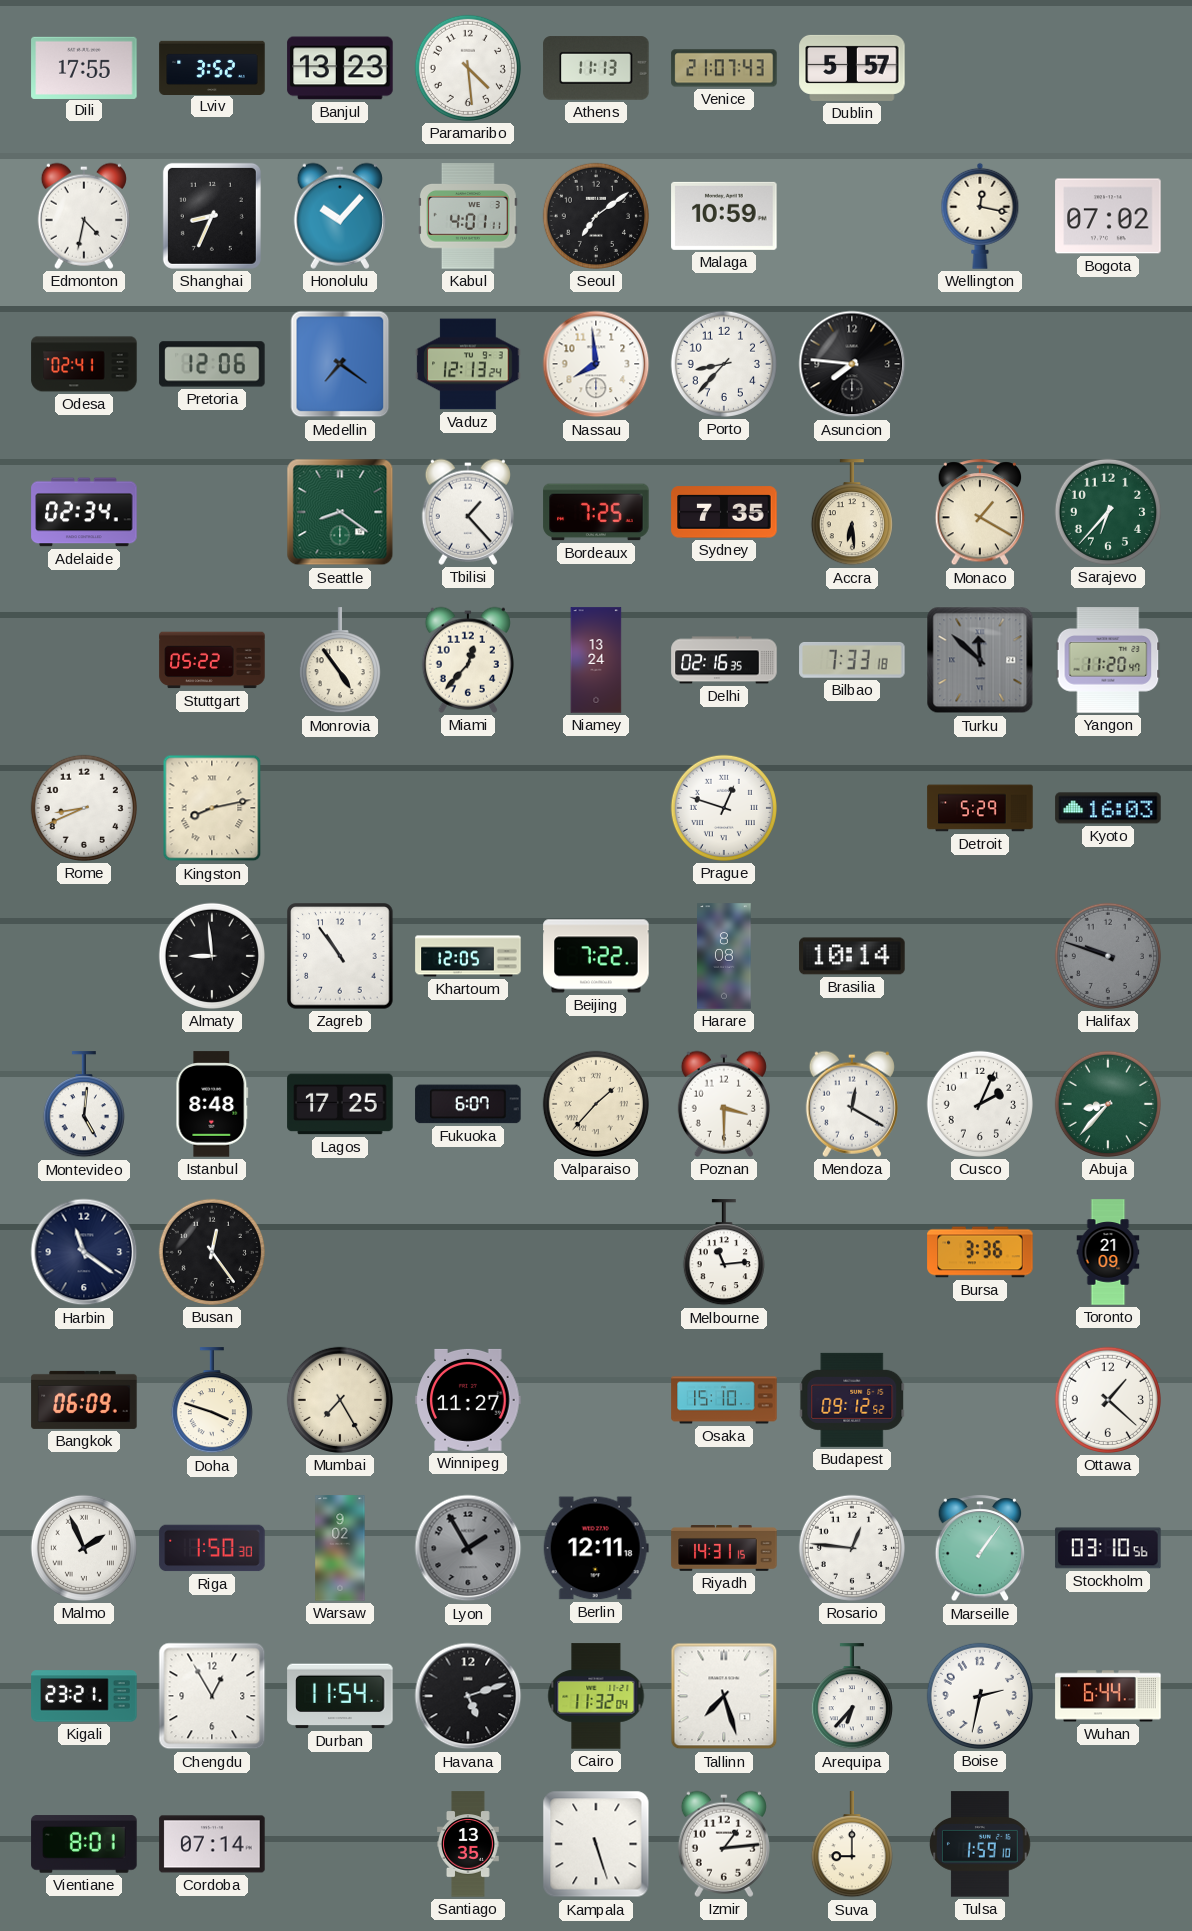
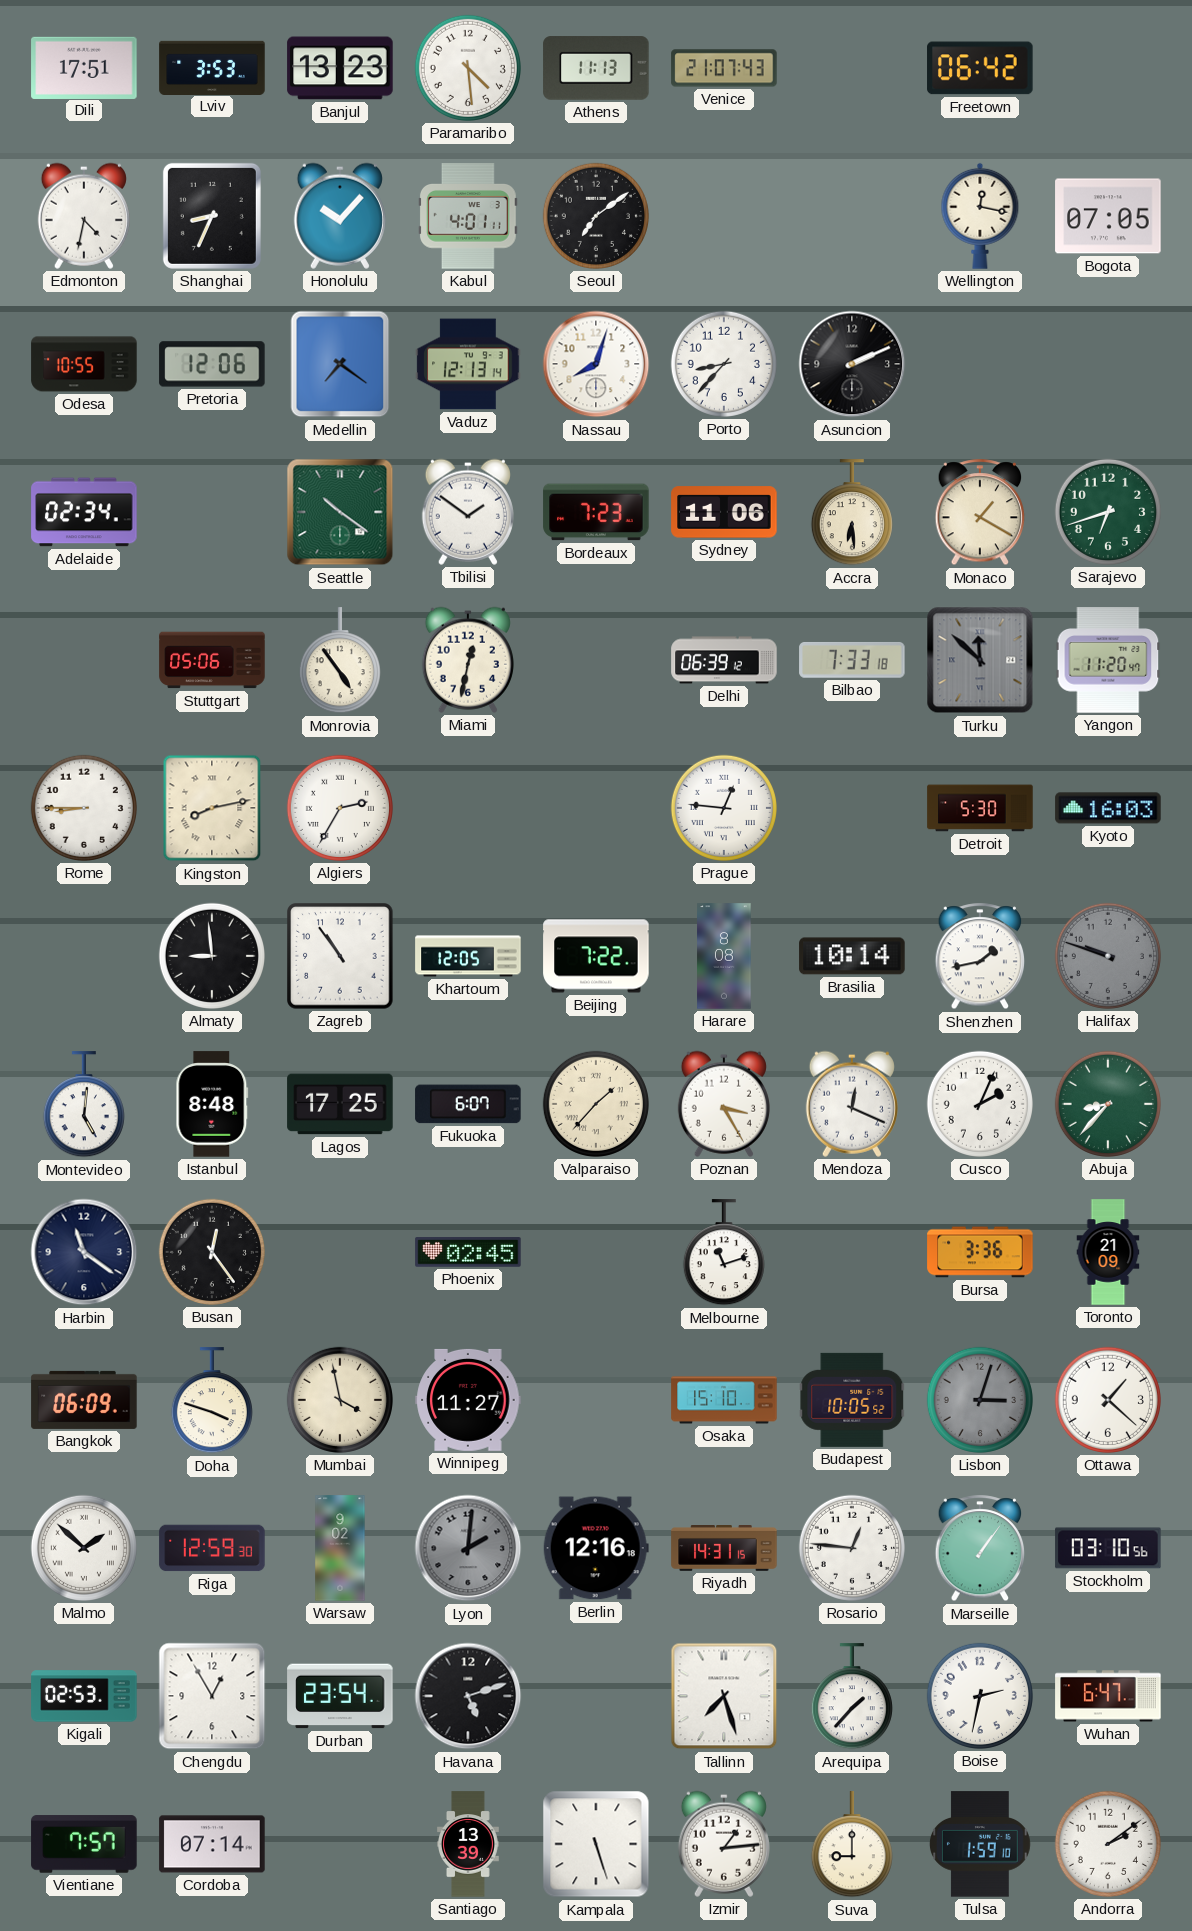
Dili: 17:55 -> 17:51 (84, 67)
Lviv: 3:52 -> 3:53 (212, 67)
Dublin: 5:57 -> none (852, 68)
Freetown: none -> 06:42 (980, 68)
Malaga: 10:59 -> none (724, 216)
Bogota: 07:02 -> 07:05 (1108, 216)
Odesa: 02:41 -> 10:55 (84, 364)
Vaduz: 12:13:24 -> 12:13:14 (468, 364)
Nassau: 7:59 -> 8:03 (596, 364)
Asuncion: 7:46 -> 2:11 (852, 364)
Seattle: 8:21 -> 10:21 (340, 512)
Tbilisi: 1:23 -> 1:51 (468, 512)
Bordeaux: 7:25 -> 7:23 (596, 512)
Sydney: 7:35 -> 11:06 (724, 512)
Sarajevo: 6:37 -> 6:42 (1108, 512)
Stuttgart: 05:22 -> 05:06 (212, 660)
Miami: 12:37 -> 12:32 (468, 660)
Niamey: 13:24 -> none (596, 660)
Delhi: 02:16 -> 06:39 (724, 660)
Rome: 8:41 -> 8:45 (84, 808)
Algiers: none -> 2:35 (340, 808)
Prague: 12:48 -> 12:46 (724, 808)
Detroit: 5:29 -> 5:30 (980, 808)
Shenzhen: none -> 1:43 (980, 957)
Poznan: 3:30 -> 3:25 (724, 1104)
Mendoza: 12:20 -> 12:19 (852, 1104)
Phoenix: none -> 02:45 (468, 1252)
Melbourne: 11:14 -> 11:12 (724, 1253)
Mumbai: 7:25 -> 3:58 (340, 1400)
Budapest: 09:12 -> 10:05 (852, 1400)
Lisbon: none -> 3:03 (980, 1400)
Malmo: 1:56 -> 1:52 (84, 1548)
Riga: 1:50 -> 12:59 (212, 1548)
Lyon: 1:55 -> 2:01 (468, 1548)
Berlin: 12:11 -> 12:16 (596, 1548)
Kigali: 23:21 -> 02:53 (84, 1696)
Durban: 11:54 -> 23:54 (340, 1696)
Cairo: 11:32 -> none (596, 1696)
Arequipa: 6:37 -> 1:37 (852, 1697)
Wuhan: 6:44 -> 6:47 (1108, 1696)
Vientiane: 8:01 -> 7:57 (84, 1844)
Santiago: 13:35 -> 13:39 (469, 1844)
Andorra: none -> 2:09 (1108, 1844)
